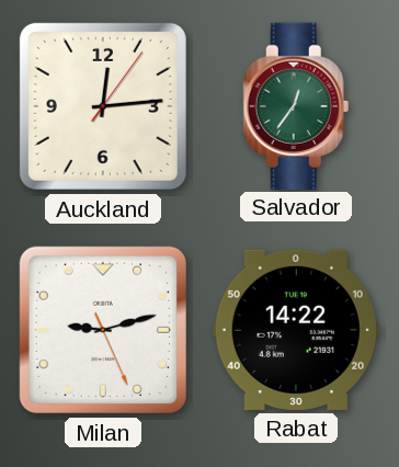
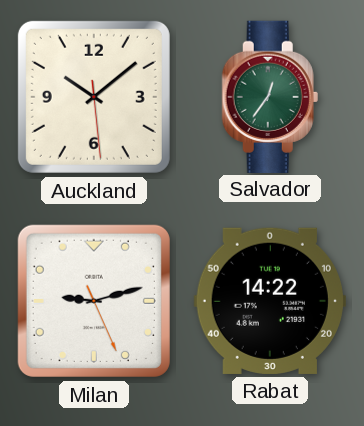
Auckland: 12:14 -> 10:08 (94, 97)
